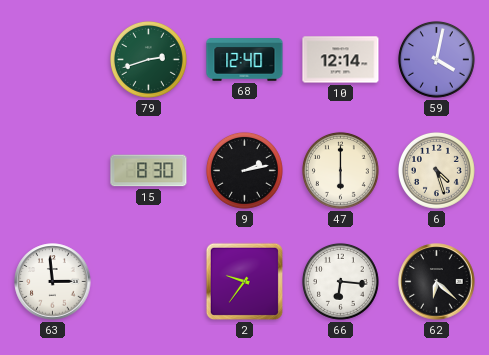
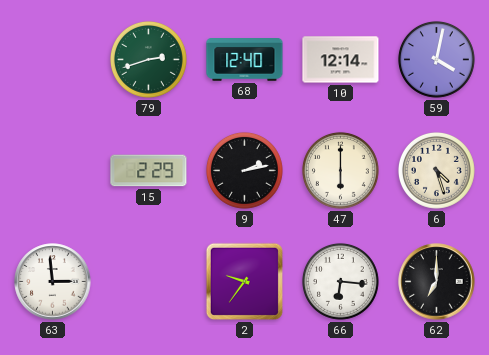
15: 8:30 -> 2:29 (149, 171)
62: 6:22 -> 7:00 (437, 282)
